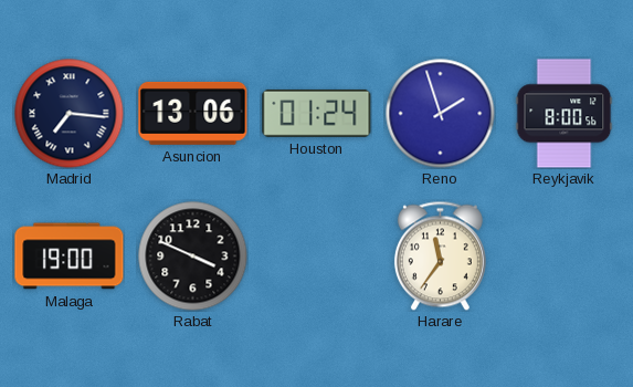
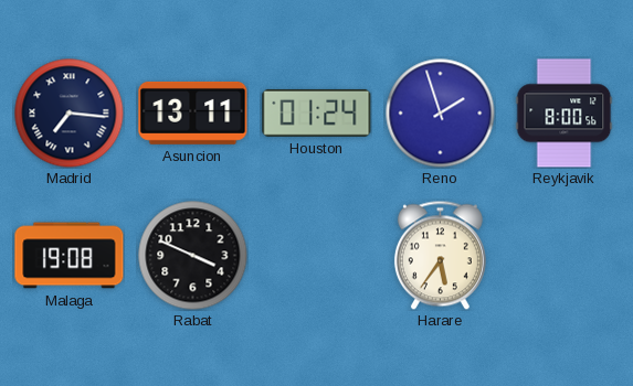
Asuncion: 13:06 -> 13:11 (193, 112)
Malaga: 19:00 -> 19:08 (70, 256)
Harare: 11:36 -> 5:36 (440, 255)
